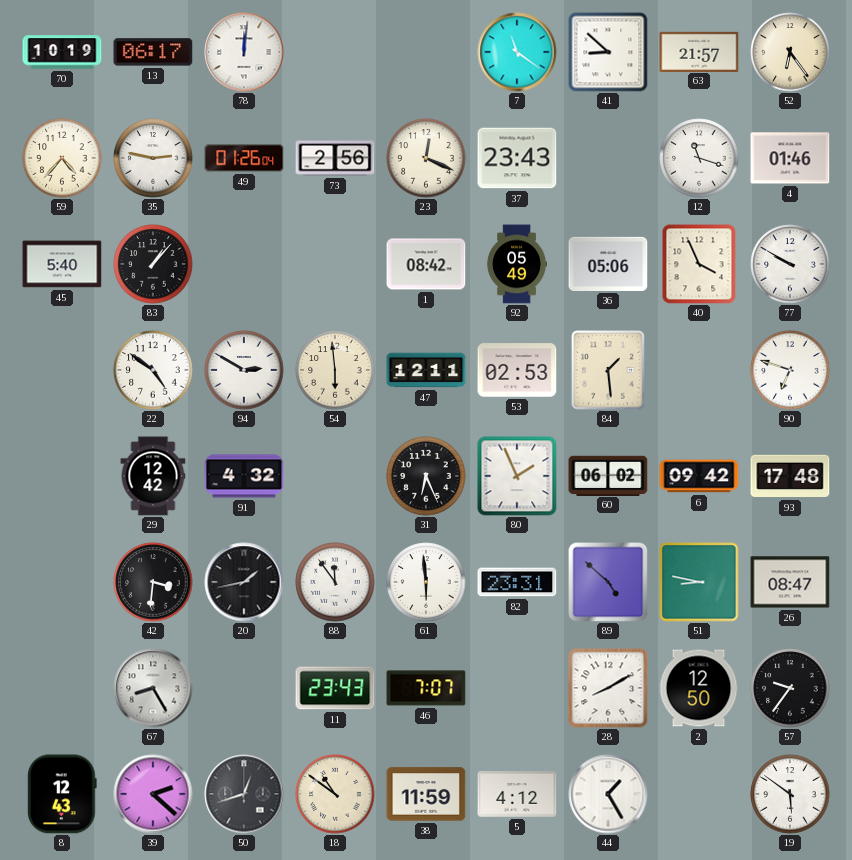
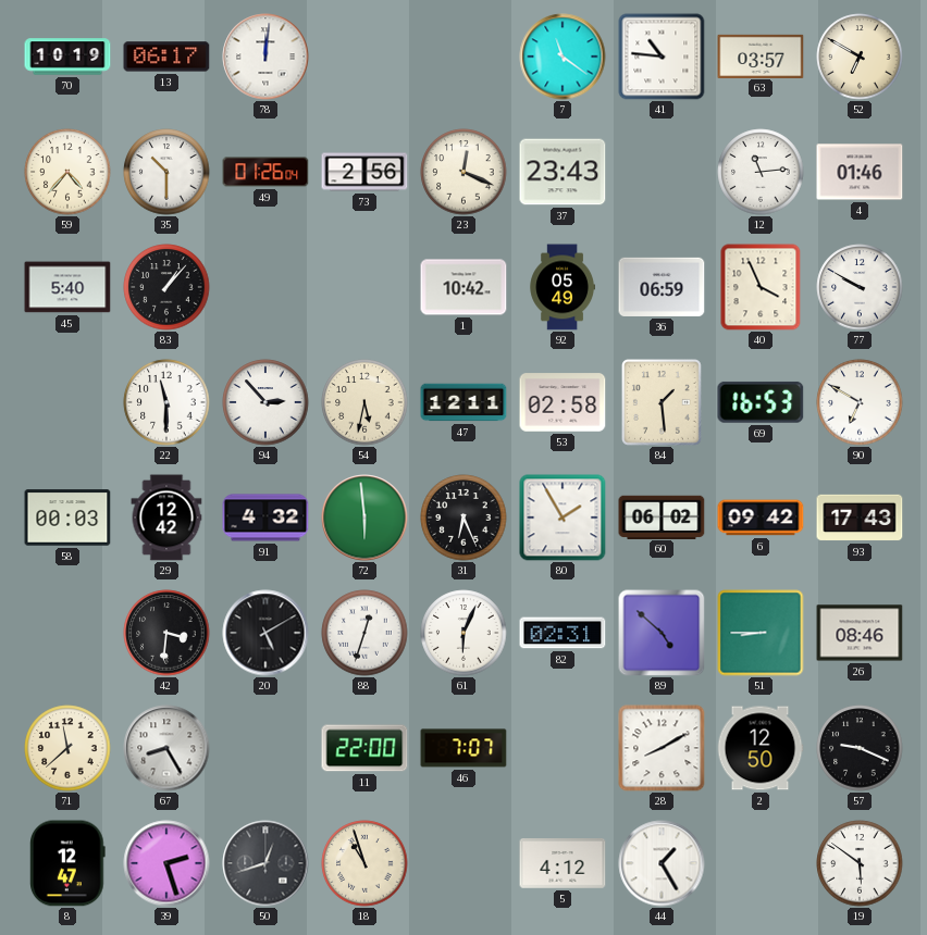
41: 8:52 -> 10:46 (662, 57)
63: 21:57 -> 03:57 (761, 55)
52: 6:24 -> 6:50 (860, 57)
35: 2:47 -> 10:30 (166, 172)
12: 11:18 -> 11:14 (761, 172)
1: 08:42 -> 10:42 (463, 287)
36: 05:06 -> 06:59 (662, 287)
22: 4:51 -> 11:30 (166, 402)
94: 2:50 -> 2:53 (265, 402)
54: 5:59 -> 5:32 (364, 402)
53: 02:53 -> 02:58 (563, 402)
69: none -> 16:53 (761, 402)
90: 6:48 -> 6:50 (860, 402)
58: none -> 00:03 (67, 518)
72: none -> 5:59 (364, 518)
80: 1:56 -> 1:55 (563, 518)
93: 17:48 -> 17:43 (860, 518)
20: 1:43 -> 5:10 (265, 633)
88: 11:54 -> 12:33 (364, 633)
61: 5:59 -> 6:04 (463, 633)
82: 23:31 -> 02:31 (563, 633)
51: 8:47 -> 8:45 (761, 633)
26: 08:47 -> 08:46 (860, 633)
71: none -> 11:38 (67, 748)
11: 23:43 -> 22:00 (364, 748)
57: 9:36 -> 9:19 (860, 748)
8: 12:43 -> 12:47 (69, 863)
39: 2:22 -> 2:27 (166, 863)
18: 10:51 -> 10:57 (364, 863)
38: 11:59 -> none (426, 794)
